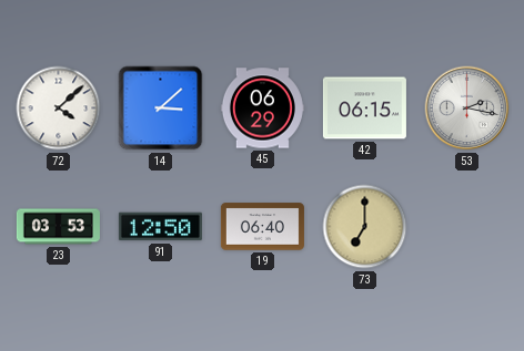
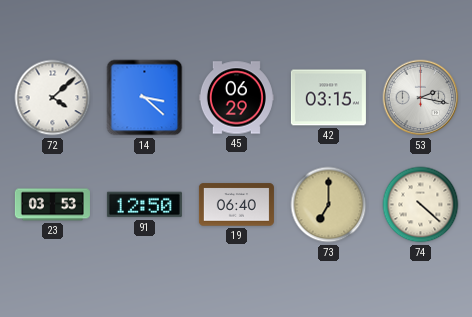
14: 3:08 -> 3:22 (145, 98)
42: 06:15 -> 03:15 (328, 98)
74: none -> 4:22 (421, 205)
